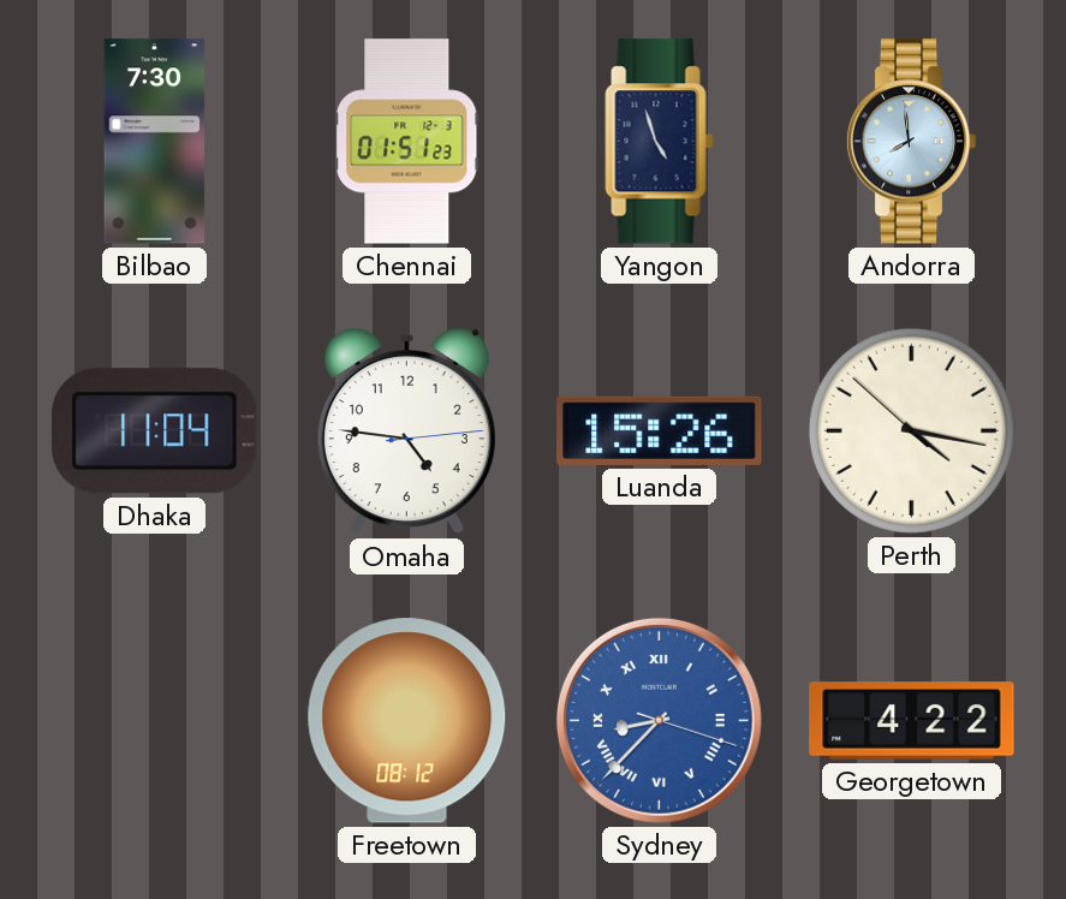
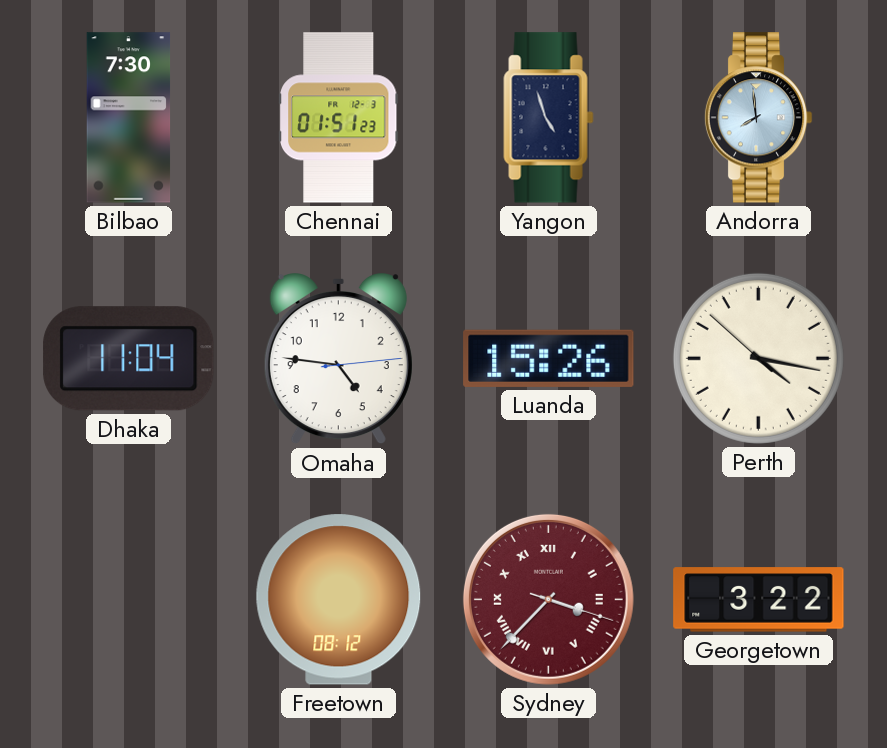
Sydney: 8:37 -> 3:37 (548, 599)
Sydney dial: blue -> burgundy (548, 599)
Georgetown: 4:22 -> 3:22 (759, 600)
